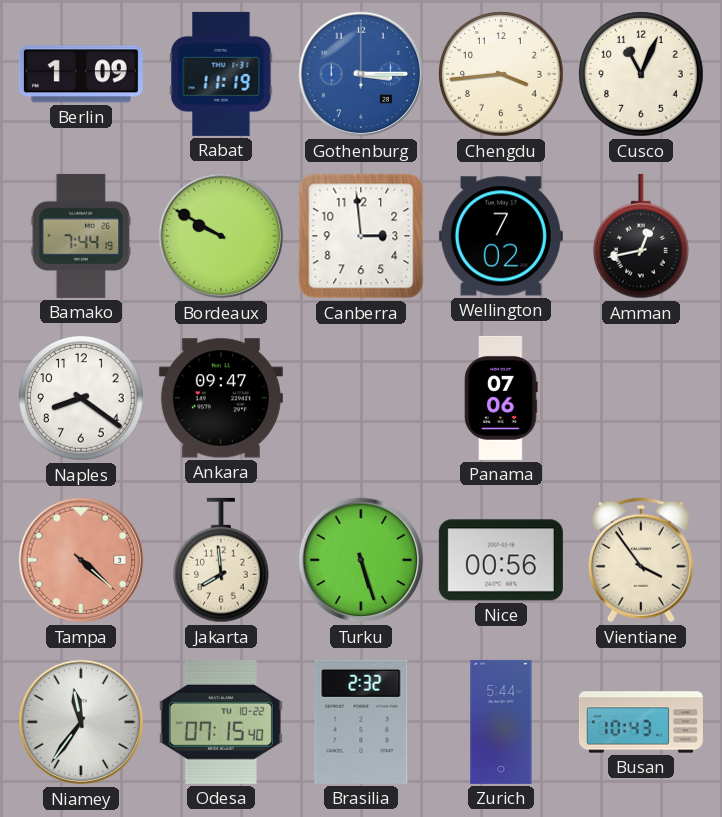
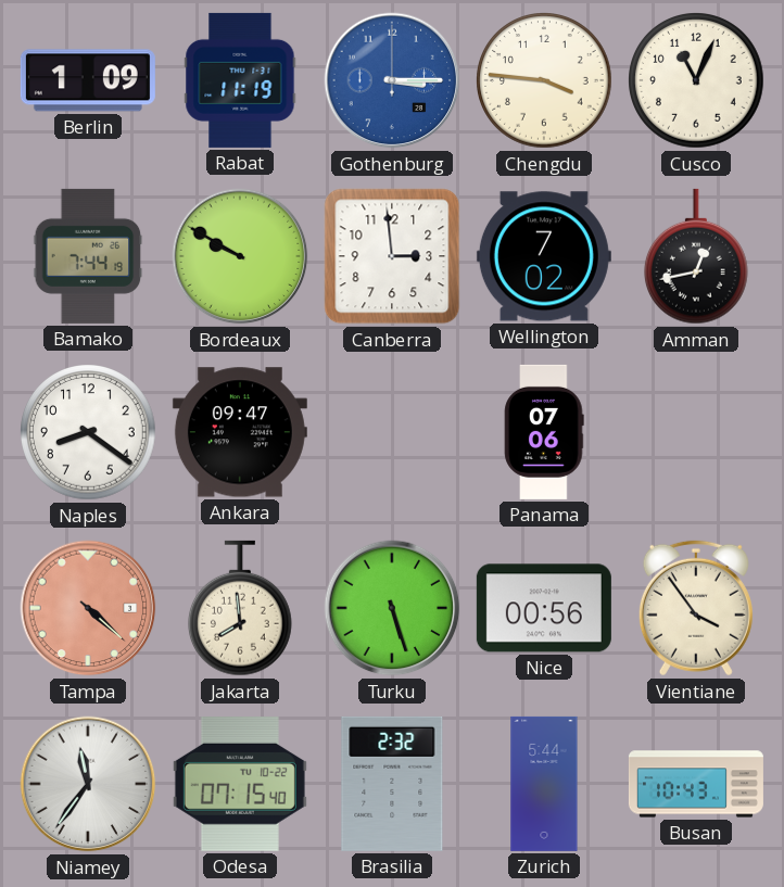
Chengdu: 3:44 -> 3:46 (544, 80)
